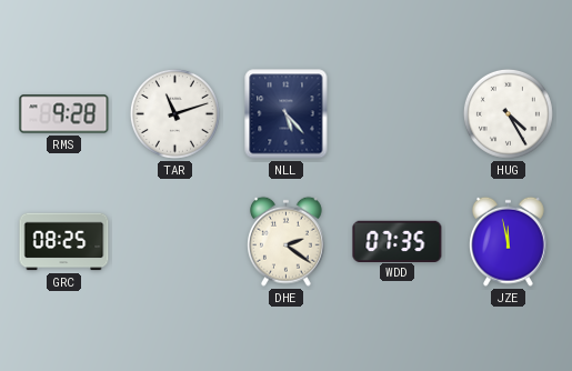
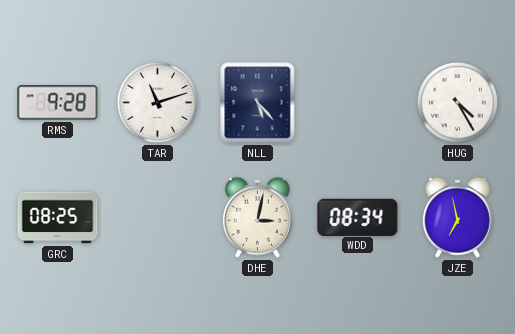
DHE: 2:21 -> 3:02 (258, 217)
WDD: 07:35 -> 08:34 (358, 217)
JZE: 11:58 -> 6:58 (458, 217)
